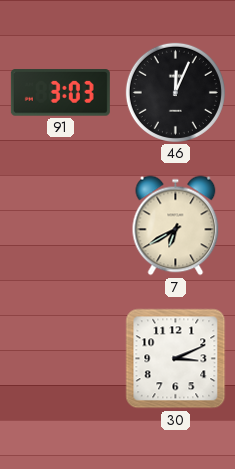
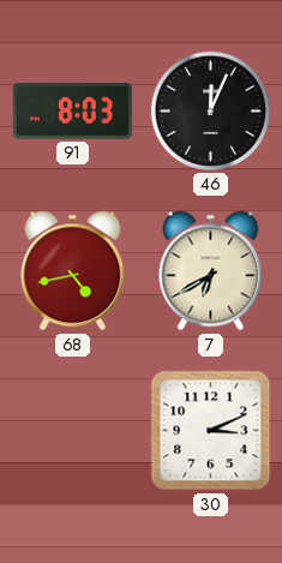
91: 3:03 -> 8:03 (72, 112)
68: none -> 4:43 (73, 271)
